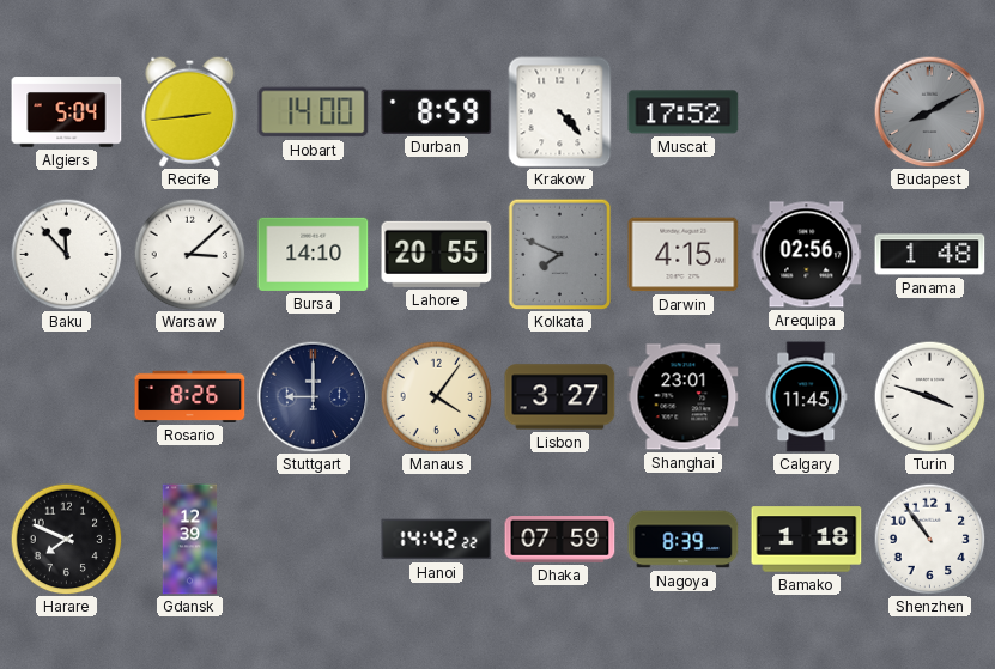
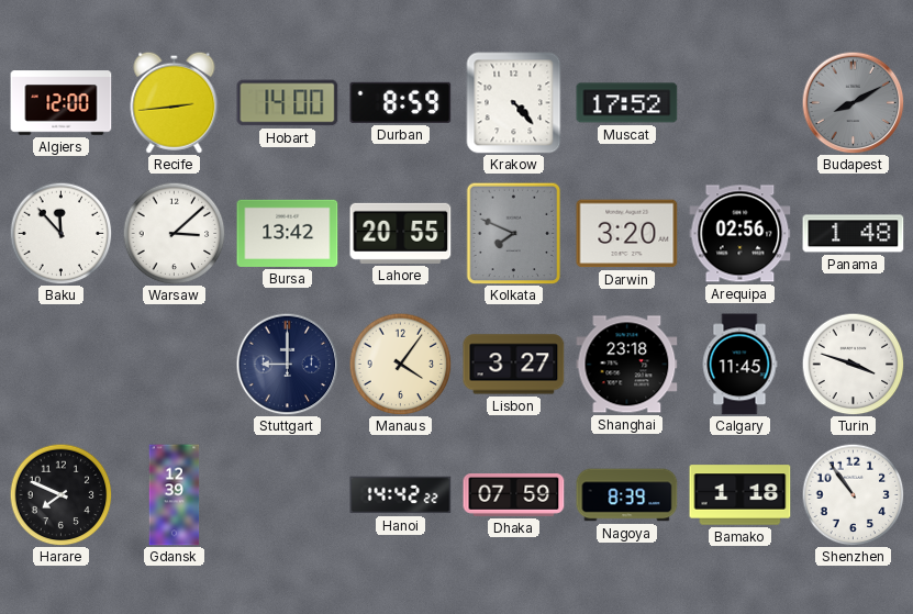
Algiers: 5:04 -> 12:00 (62, 103)
Bursa: 14:10 -> 13:42 (288, 233)
Darwin: 4:15 -> 3:20 (627, 234)
Rosario: 8:26 -> none (190, 396)
Shanghai: 23:01 -> 23:18 (627, 365)
